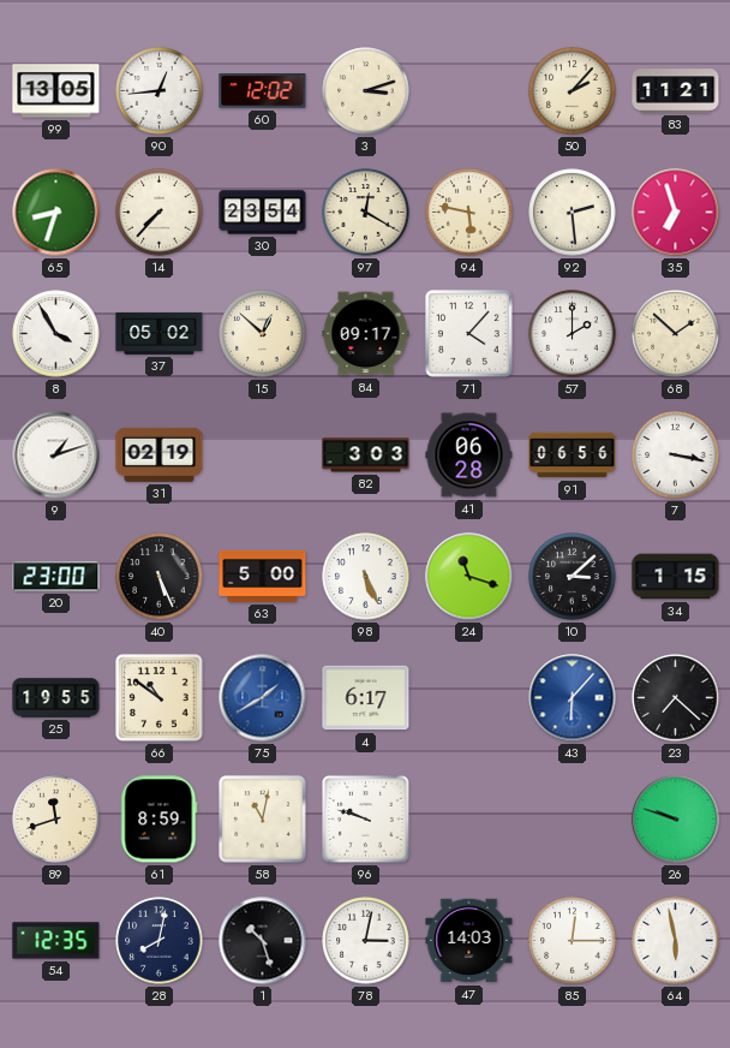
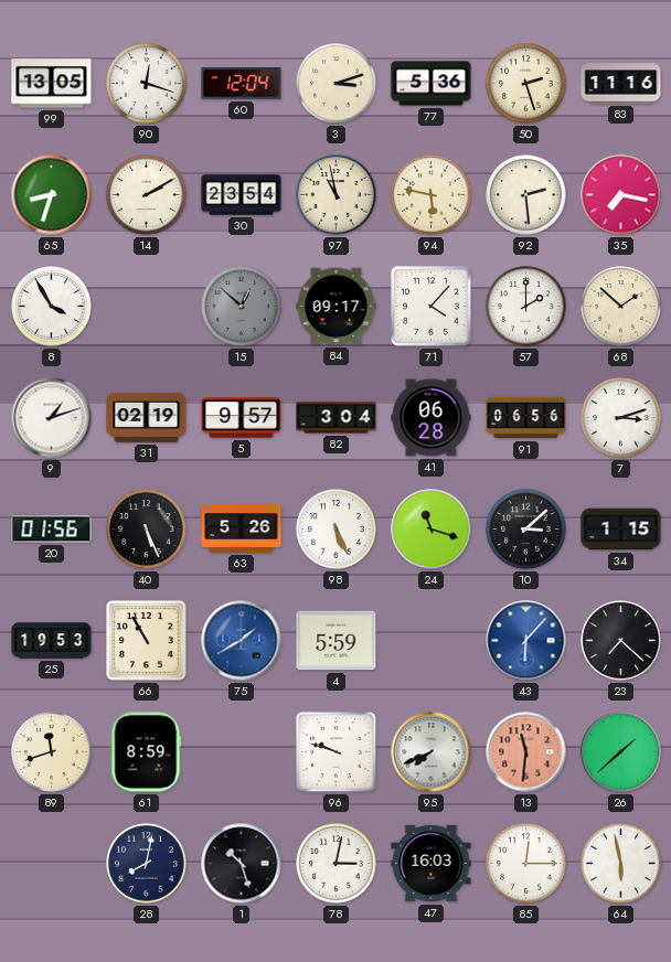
90: 12:44 -> 12:18 (147, 84)
60: 12:02 -> 12:04 (242, 84)
77: none -> 5:36 (432, 84)
50: 2:07 -> 2:27 (526, 84)
83: 11:21 -> 11:16 (621, 84)
14: 7:37 -> 2:10 (147, 195)
97: 12:20 -> 10:58 (337, 195)
35: 6:57 -> 7:17 (621, 195)
37: 05:02 -> none (160, 333)
15 dial: cream -> grey (242, 307)
5: none -> 9:57 (242, 418)
82: 3:03 -> 3:04 (337, 418)
7: 3:17 -> 3:12 (621, 418)
20: 23:00 -> 01:56 (52, 530)
63: 5:00 -> 5:26 (242, 528)
25: 19:55 -> 19:53 (52, 641)
66: 10:51 -> 10:55 (147, 641)
4: 6:17 -> 5:59 (337, 641)
58: 11:02 -> none (263, 820)
95: none -> 7:41 (432, 752)
13: none -> 11:31 (526, 752)
26: 9:48 -> 1:38 (621, 752)
54: 12:35 -> none (56, 941)
47: 14:03 -> 16:03 (432, 864)
